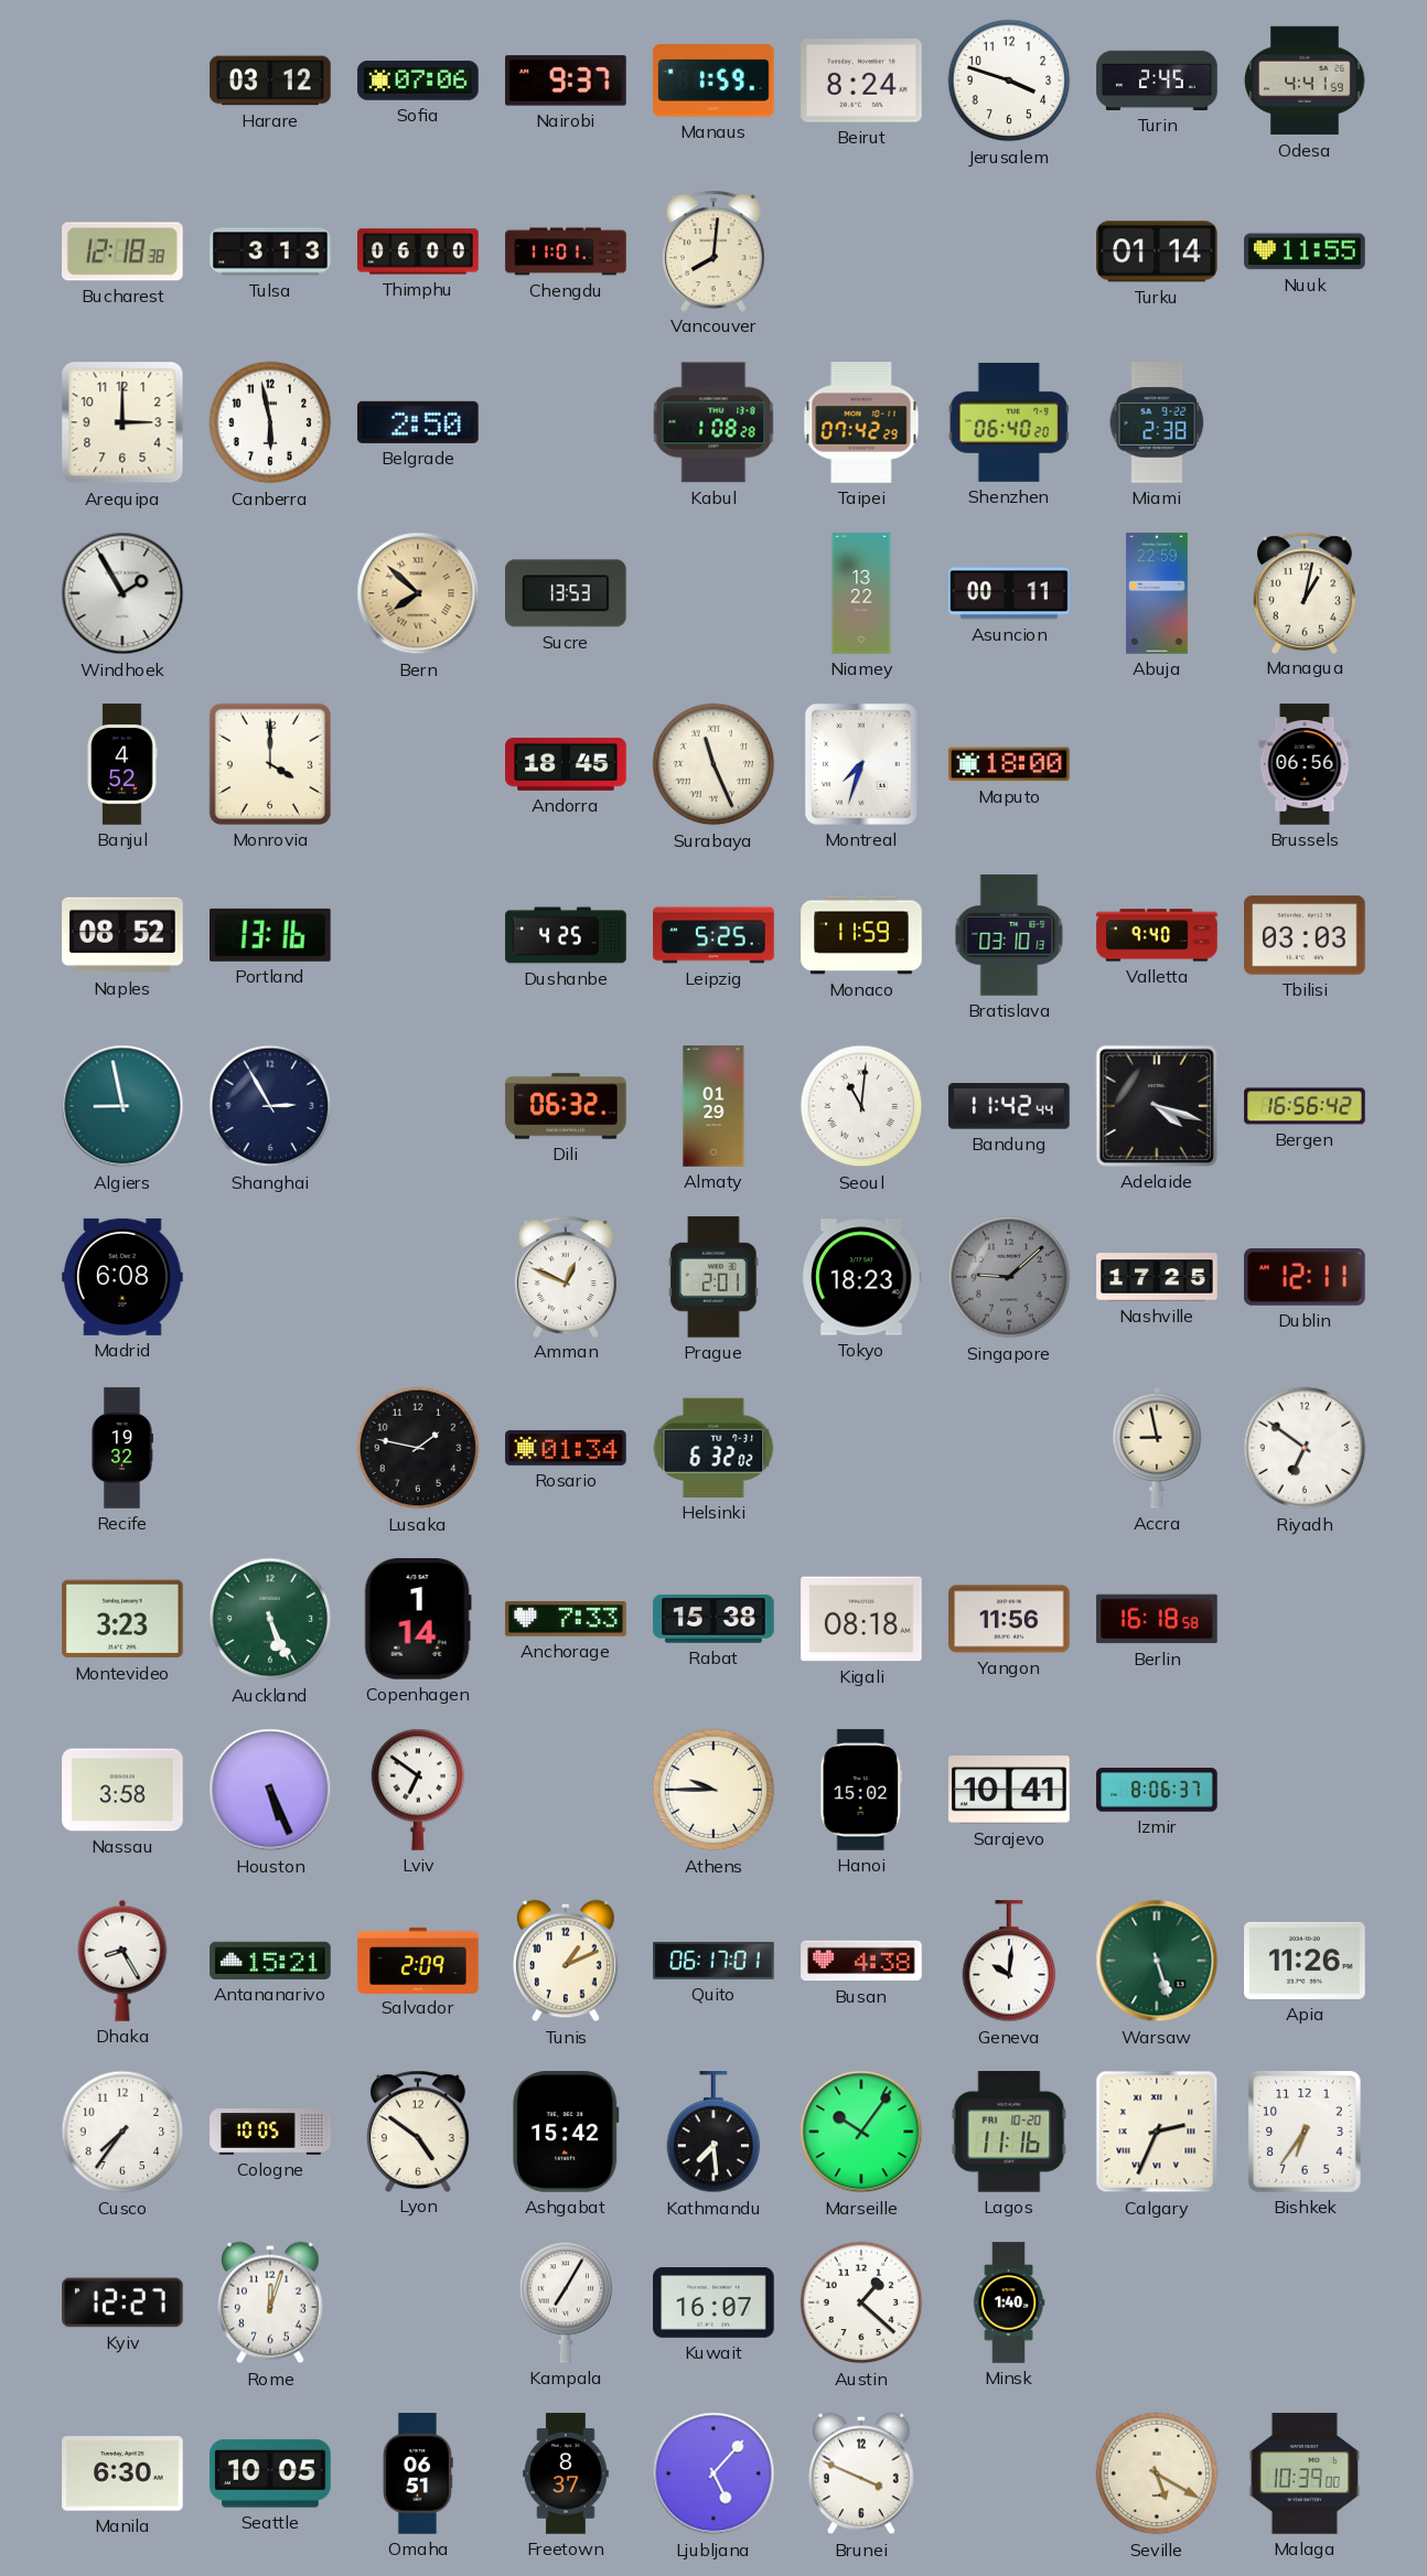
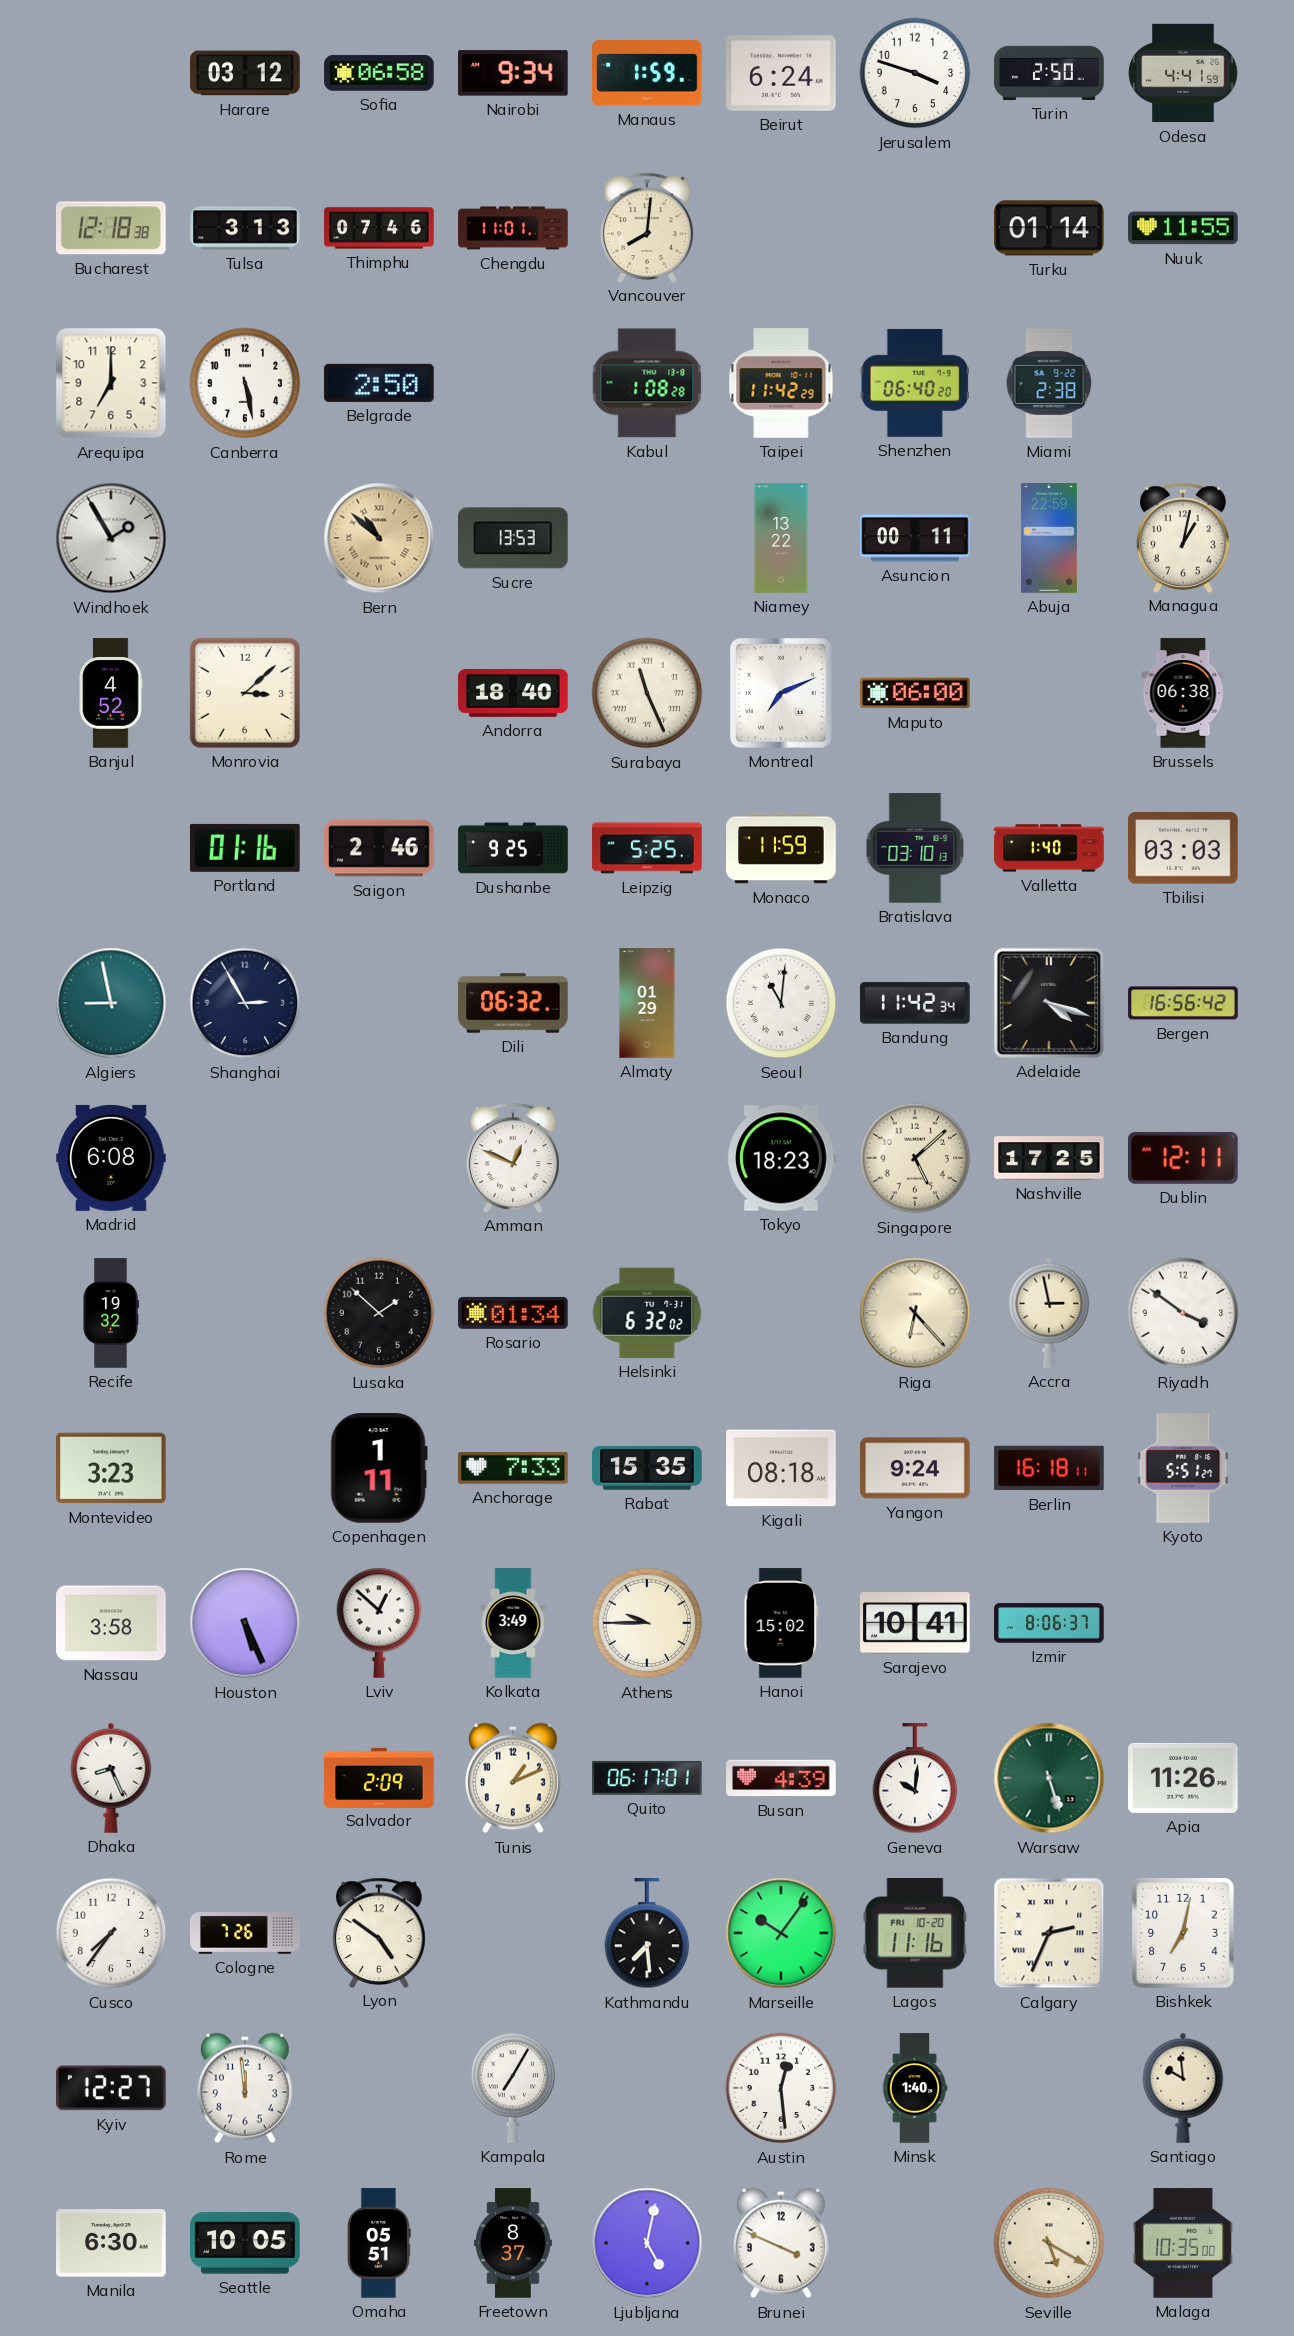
Sofia: 07:06 -> 06:58 (379, 73)
Nairobi: 9:37 -> 9:34 (513, 73)
Beirut: 8:24 -> 6:24 (781, 73)
Turin: 2:45 -> 2:50 (1049, 73)
Thimphu: 06:00 -> 07:46 (379, 228)
Arequipa: 3:00 -> 7:00 (111, 383)
Canberra: 5:58 -> 5:28 (245, 383)
Taipei: 07:42 -> 11:42 (781, 383)
Bern: 7:52 -> 10:52 (379, 538)
Monrovia: 4:00 -> 3:08 (245, 693)
Andorra: 18:45 -> 18:40 (513, 693)
Montreal: 7:33 -> 7:11 (782, 693)
Maputo: 18:00 -> 06:00 (915, 693)
Brussels: 06:56 -> 06:38 (1183, 693)
Naples: 08:52 -> none (122, 935)
Portland: 13:16 -> 01:16 (246, 848)
Saigon: none -> 2:46 (379, 848)
Dushanbe: 4:25 -> 9:25 (513, 848)
Valletta: 9:40 -> 1:40 (1049, 848)
Bandung: 11:42:44 -> 11:42:34 (915, 1003)
Prague: 2:01 -> none (714, 1277)
Singapore: 9:08 -> 5:08 (915, 1158)
Singapore dial: grey -> cream (915, 1158)
Lusaka: 1:47 -> 1:52 (379, 1313)
Riga: none -> 6:23 (915, 1313)
Accra: 8:58 -> 2:58 (1049, 1313)
Riyadh: 6:51 -> 3:51 (1183, 1313)
Auckland: 5:26 -> none (270, 1619)
Copenhagen: 1:14 -> 1:11 (379, 1469)
Rabat: 15:38 -> 15:35 (647, 1469)
Yangon: 11:56 -> 9:24 (915, 1468)
Berlin: 16:18:58 -> 16:18:11 (1049, 1468)
Kyoto: none -> 5:51 (1183, 1468)
Lviv: 6:51 -> 12:52 (379, 1623)
Kolkata: none -> 3:49 (513, 1623)
Dhaka: 8:25 -> 8:26 (111, 1778)
Antananarivo: 15:21 -> none (270, 1961)
Busan: 4:38 -> 4:39 (781, 1778)
Cologne: 10:05 -> 7:26 (245, 1934)
Ashgabat: 15:42 -> none (566, 2132)
Bishkek: 6:36 -> 7:02 (1184, 1933)
Rome: 12:03 -> 11:59 (246, 2088)
Kuwait: 16:07 -> none (714, 2304)
Austin: 1:22 -> 12:29 (781, 2088)
Santiago: none -> 9:59 (1183, 2088)
Omaha: 06:51 -> 05:51 (379, 2243)
Ljubljana: 5:07 -> 5:02 (647, 2243)
Malaga: 10:39 -> 10:35 (1183, 2243)
